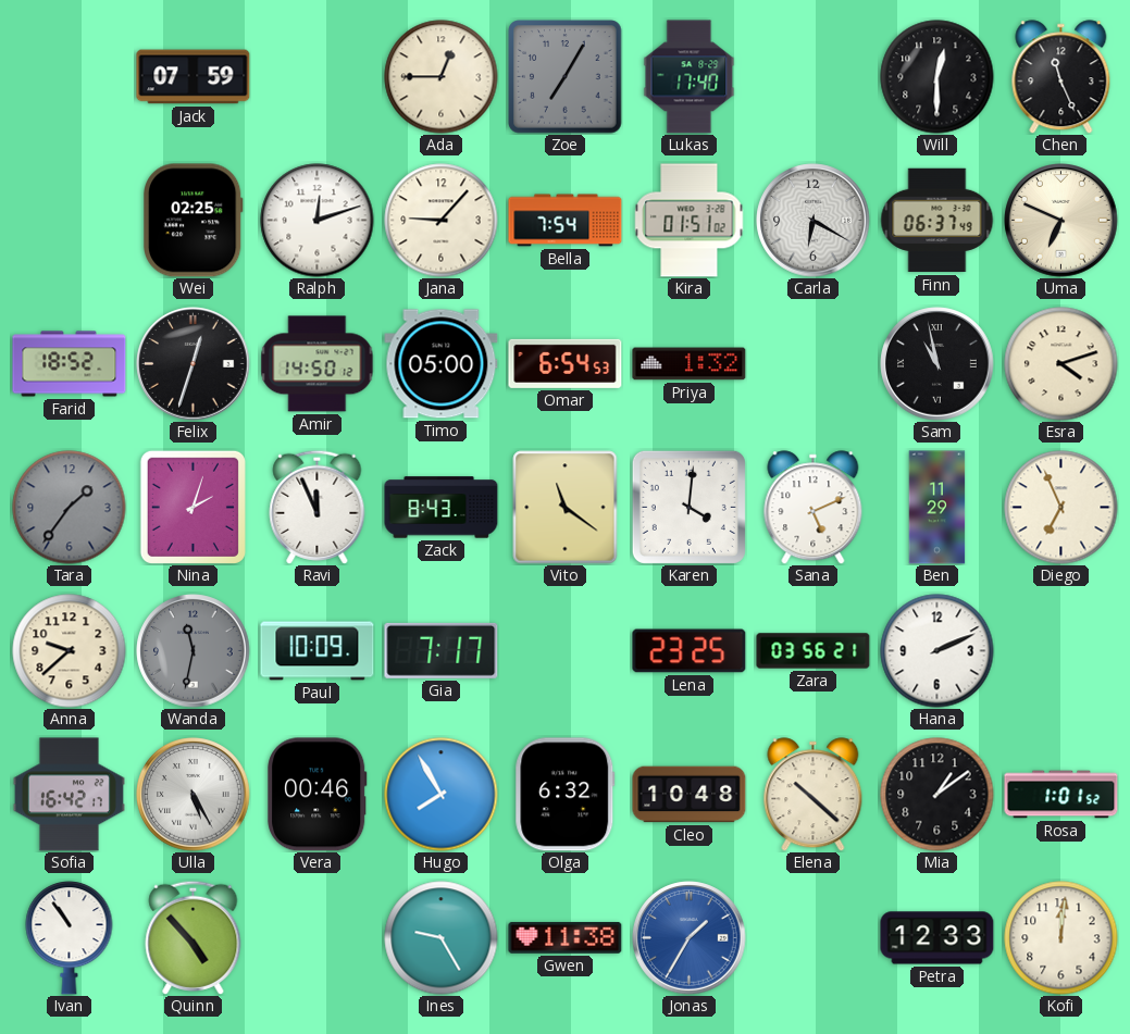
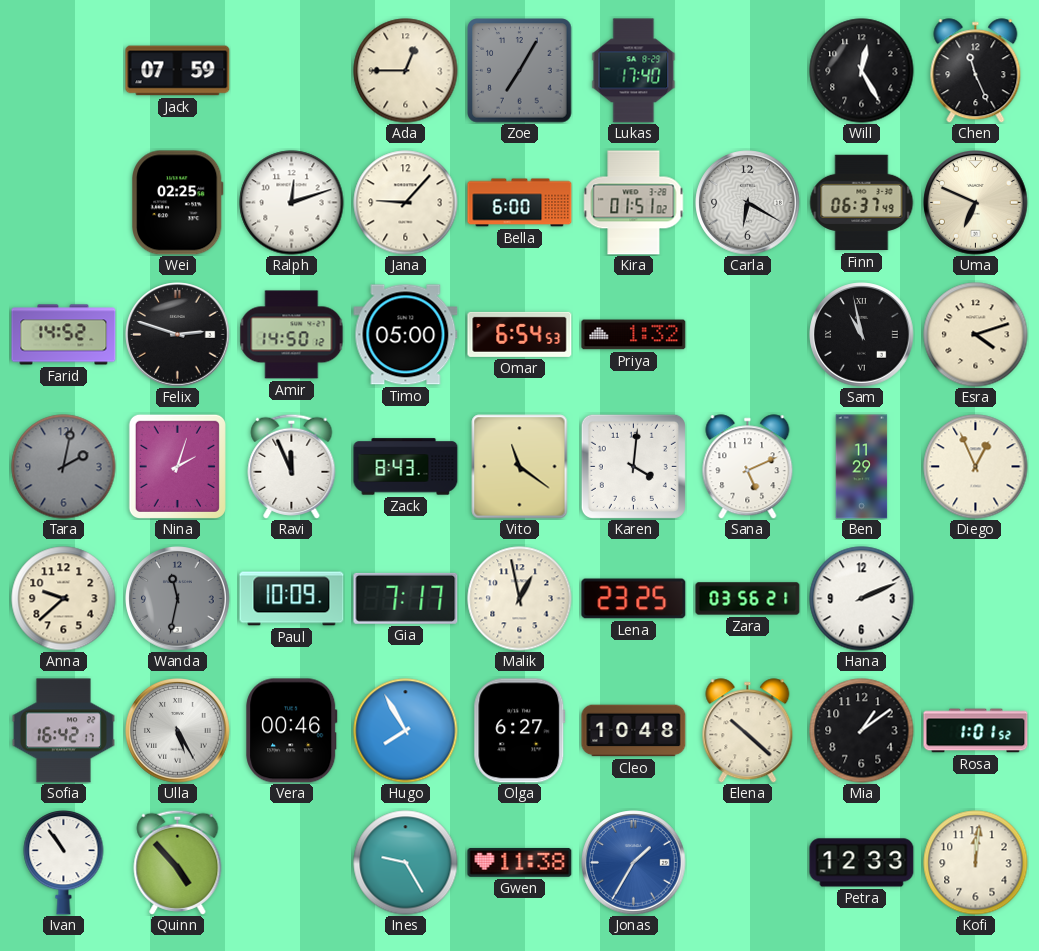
Will: 12:30 -> 12:25 (862, 71)
Bella: 7:54 -> 6:00 (520, 203)
Farid: 18:52 -> 14:52 (64, 335)
Felix: 12:33 -> 2:48 (178, 335)
Tara: 1:36 -> 2:02 (64, 467)
Diego: 6:56 -> 12:56 (976, 467)
Malik: none -> 12:58 (520, 599)
Olga: 6:32 -> 6:27 (520, 731)
